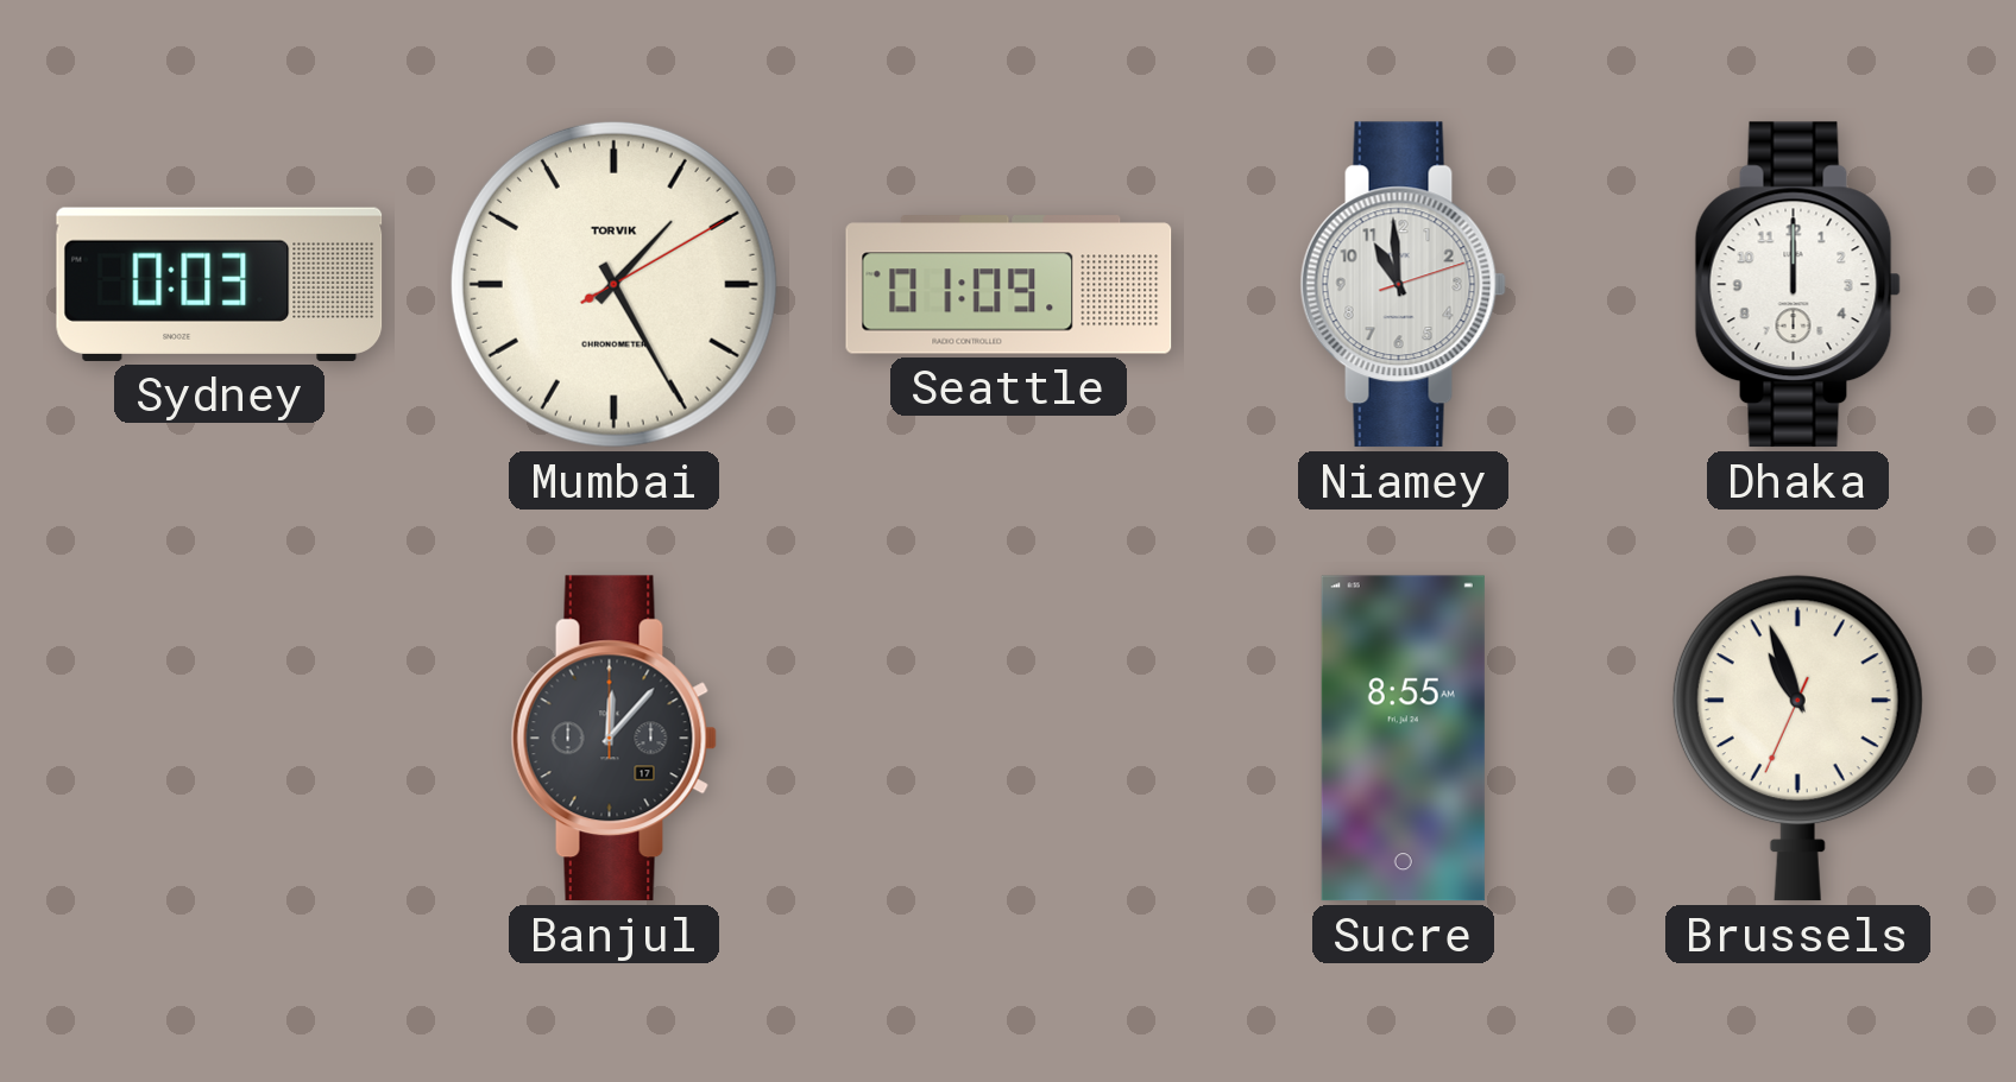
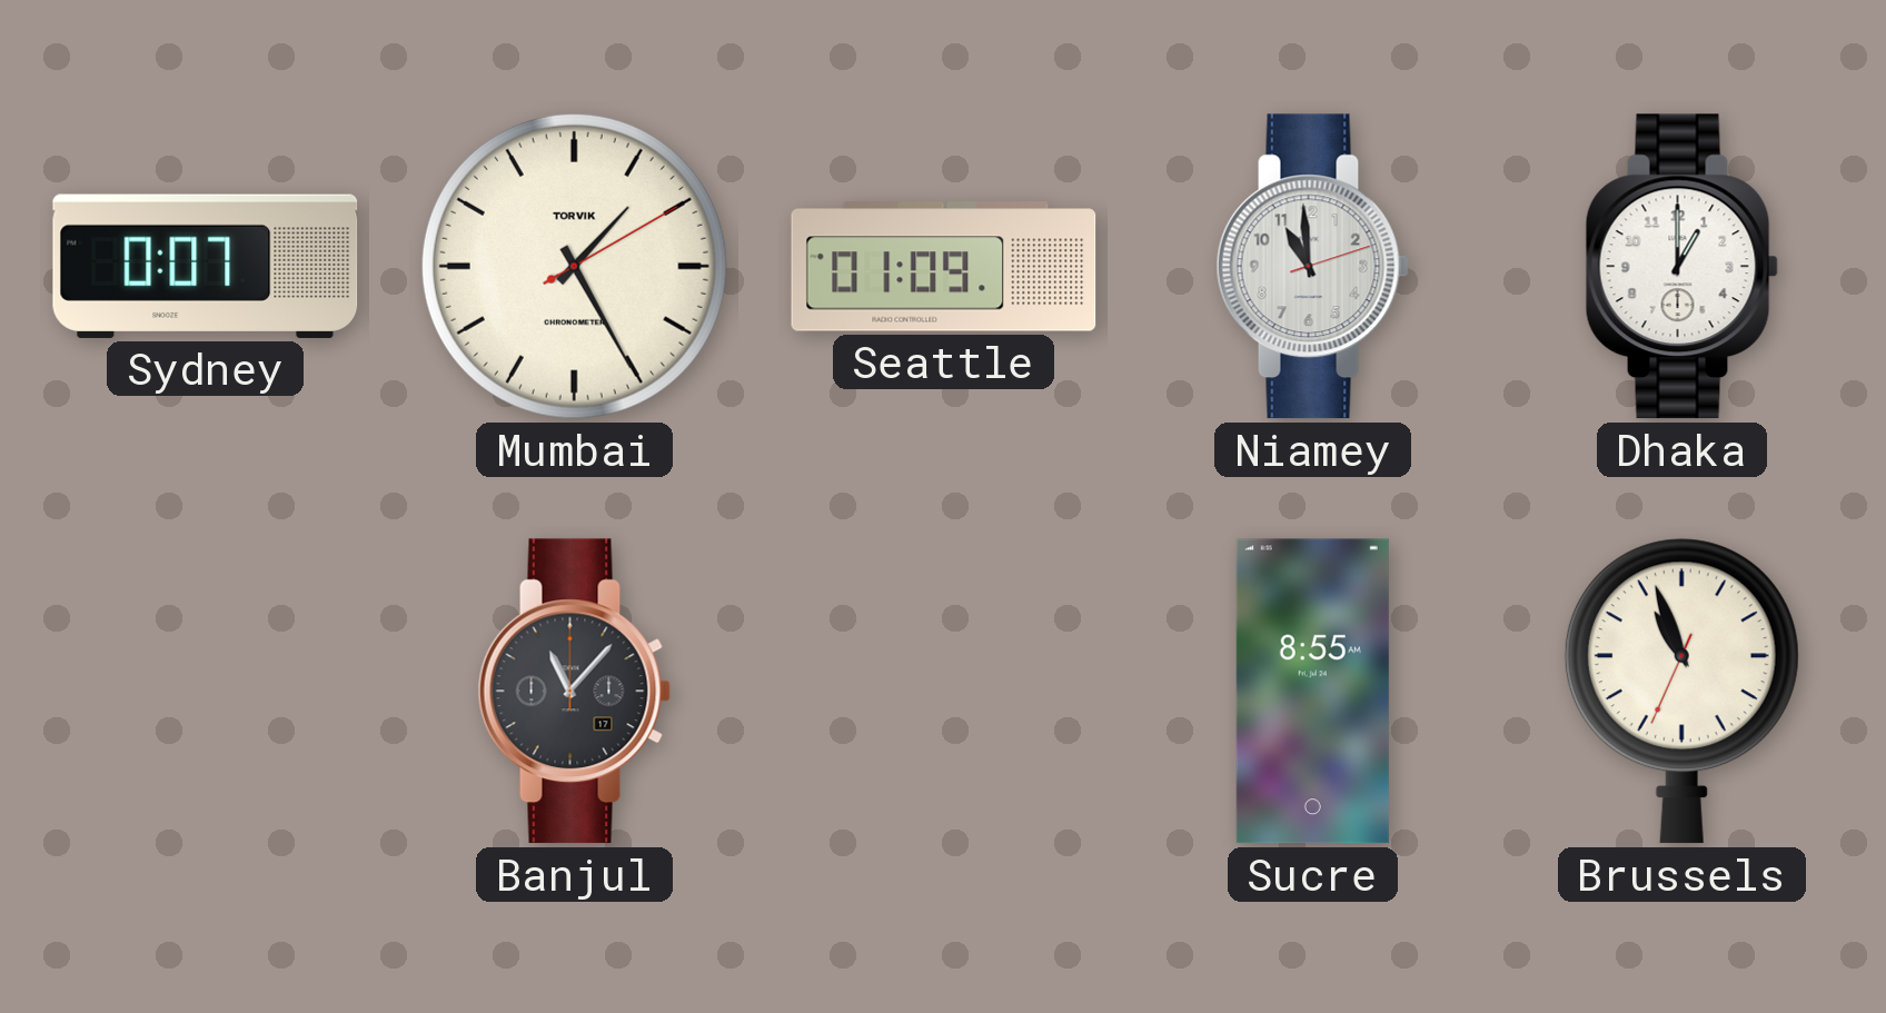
Sydney: 0:03 -> 0:07 (206, 266)
Dhaka: 12:00 -> 1:00 (1681, 267)
Banjul: 12:07 -> 11:07 (574, 692)
